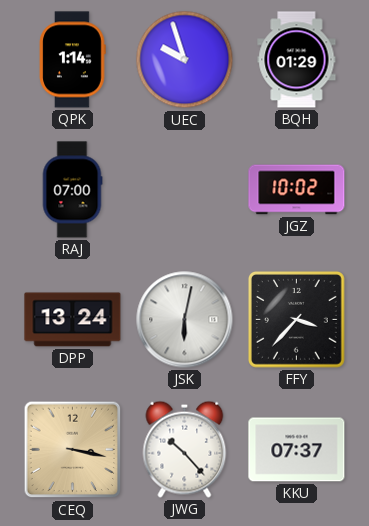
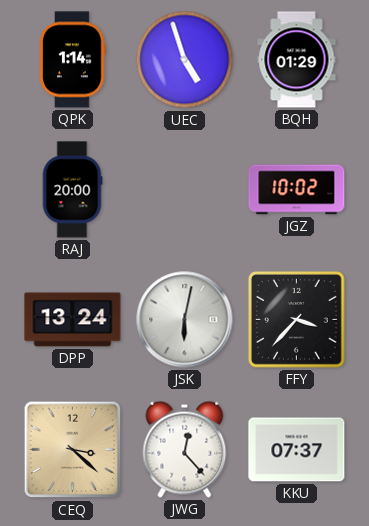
UEC: 9:57 -> 4:57 (185, 60)
RAJ: 07:00 -> 20:00 (72, 190)
CEQ: 3:17 -> 3:22 (73, 450)
JWG: 10:23 -> 12:23 (185, 449)
